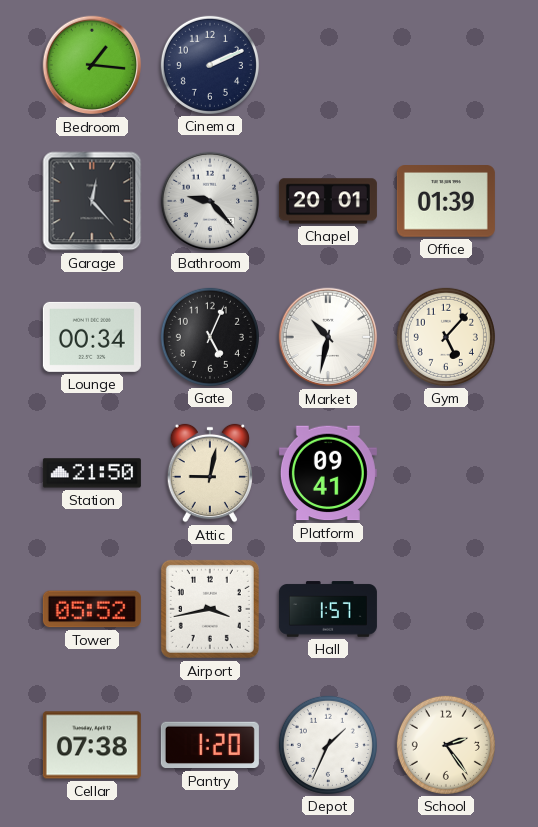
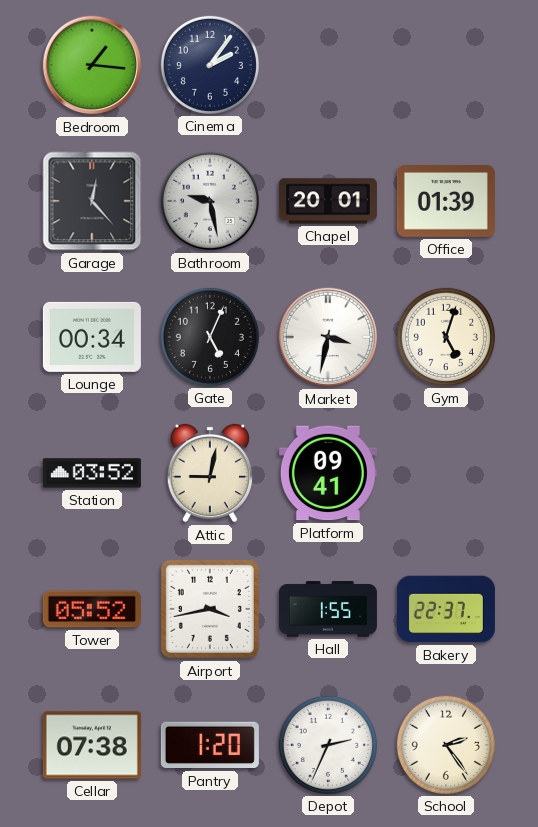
Cinema: 2:11 -> 2:06 (210, 65)
Bathroom: 9:23 -> 9:28 (210, 201)
Market: 10:32 -> 3:32 (328, 337)
Gym: 5:07 -> 5:03 (446, 337)
Station: 21:50 -> 03:52 (92, 473)
Hall: 1:57 -> 1:55 (328, 609)
Bakery: none -> 22:37 (446, 609)
Depot: 1:34 -> 2:34 (328, 745)
